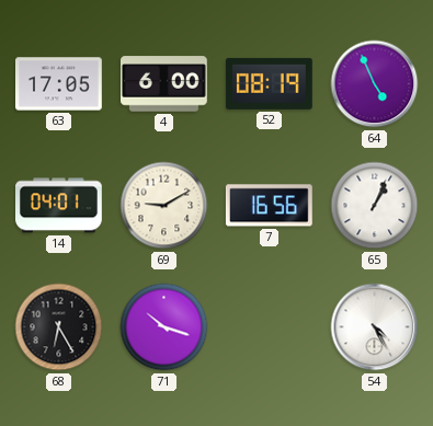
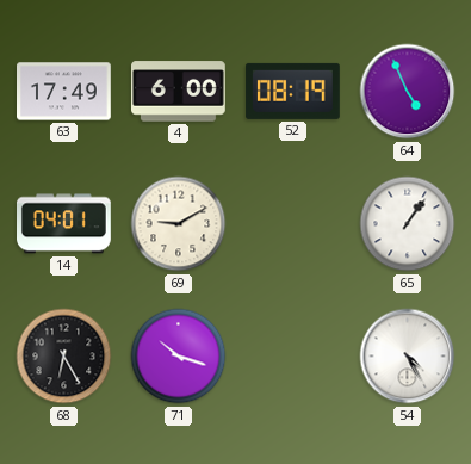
63: 17:05 -> 17:49 (64, 92)
7: 16:56 -> none (269, 206)
65: 1:04 -> 1:06 (408, 224)
